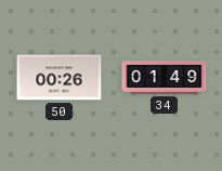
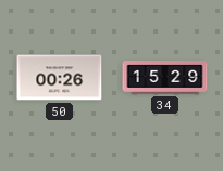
34: 01:49 -> 15:29 (165, 78)
